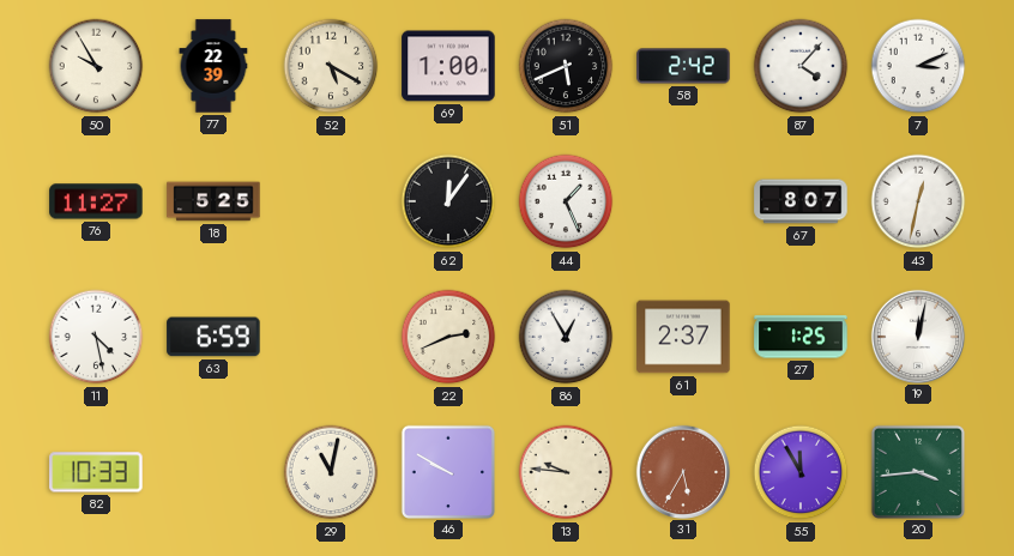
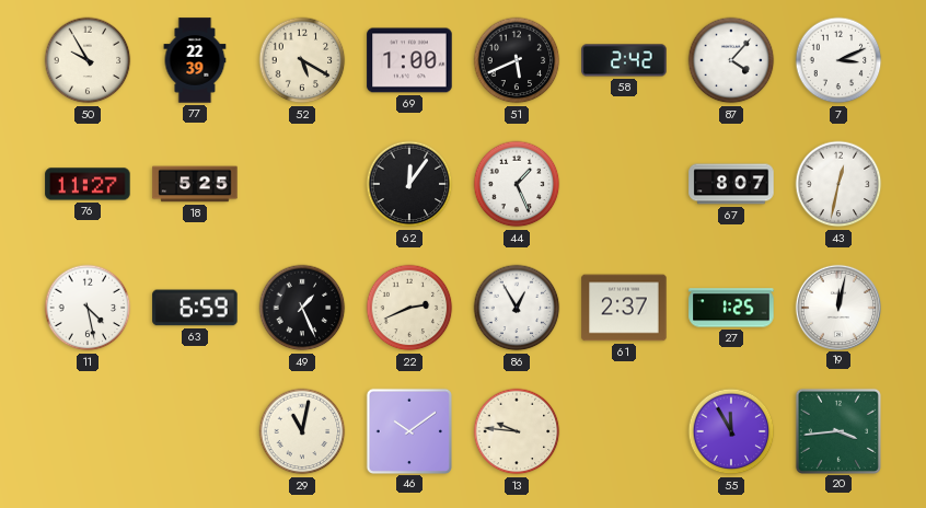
49: none -> 1:26 (302, 308)
82: 10:33 -> none (96, 472)
46: 9:50 -> 10:09 (408, 430)
31: 5:35 -> none (682, 471)
